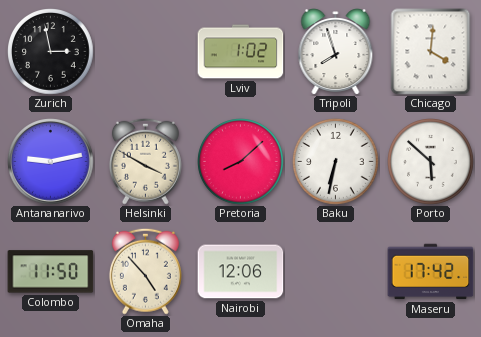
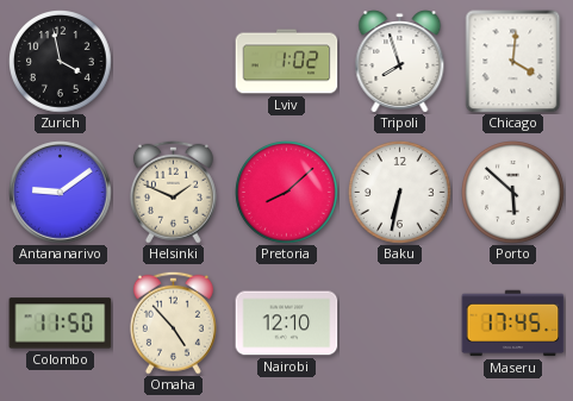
Zurich: 2:58 -> 3:58 (61, 62)
Antananarivo: 9:13 -> 9:09 (61, 193)
Helsinki: 3:50 -> 1:49 (173, 192)
Nairobi: 12:06 -> 12:10 (287, 324)
Maseru: 17:42 -> 17:45 (513, 324)
